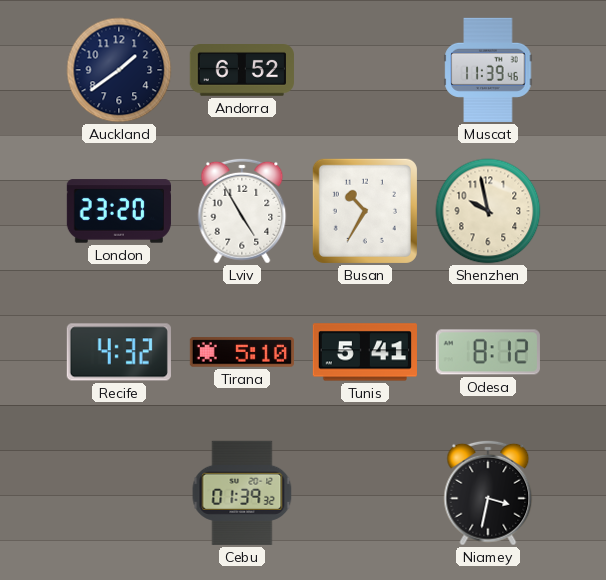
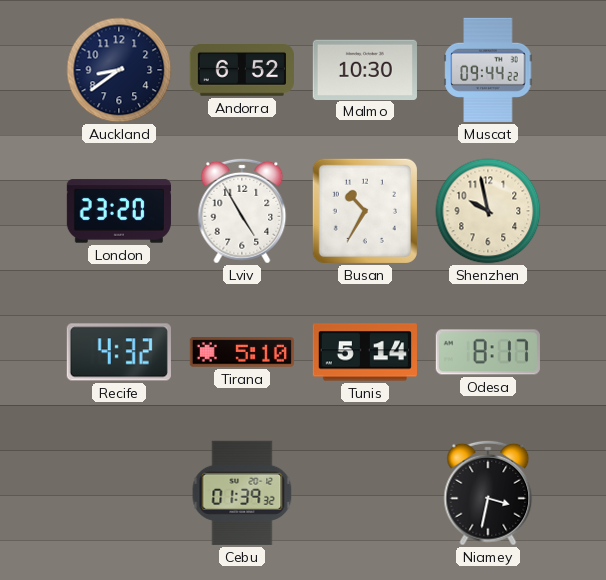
Auckland: 1:39 -> 8:39 (119, 70)
Malmo: none -> 10:30 (365, 69)
Muscat: 11:39 -> 09:44 (488, 70)
Tunis: 5:41 -> 5:14 (365, 352)
Odesa: 8:12 -> 8:17 (488, 352)
